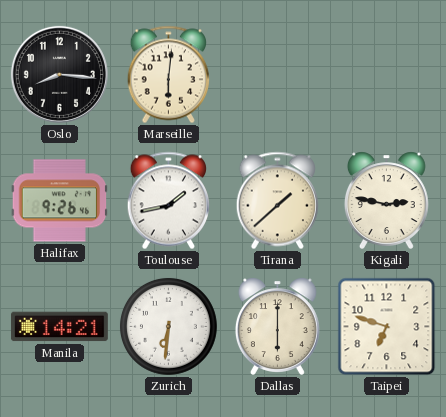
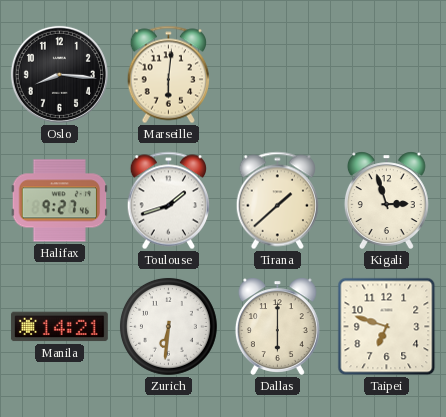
Halifax: 9:26 -> 9:27 (60, 201)
Toulouse: 1:43 -> 1:42 (168, 201)
Kigali: 2:47 -> 2:57 (386, 200)
